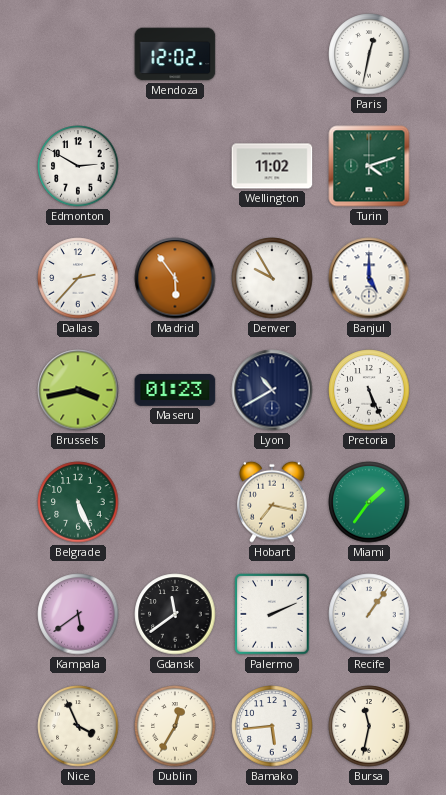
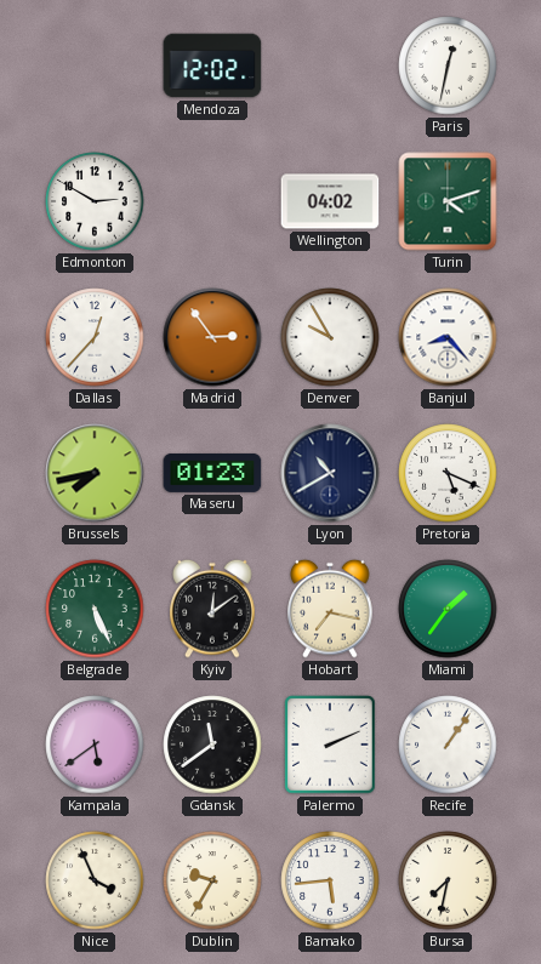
Wellington: 11:02 -> 04:02 (330, 201)
Dallas: 2:37 -> 12:37 (95, 337)
Madrid: 5:54 -> 2:54 (212, 337)
Banjul: 5:00 -> 8:23 (448, 337)
Brussels: 3:43 -> 7:43 (95, 473)
Pretoria: 5:26 -> 5:19 (448, 473)
Kyiv: none -> 12:09 (212, 609)
Dublin: 12:35 -> 9:35 (212, 880)
Bursa: 11:32 -> 7:32 (448, 880)
